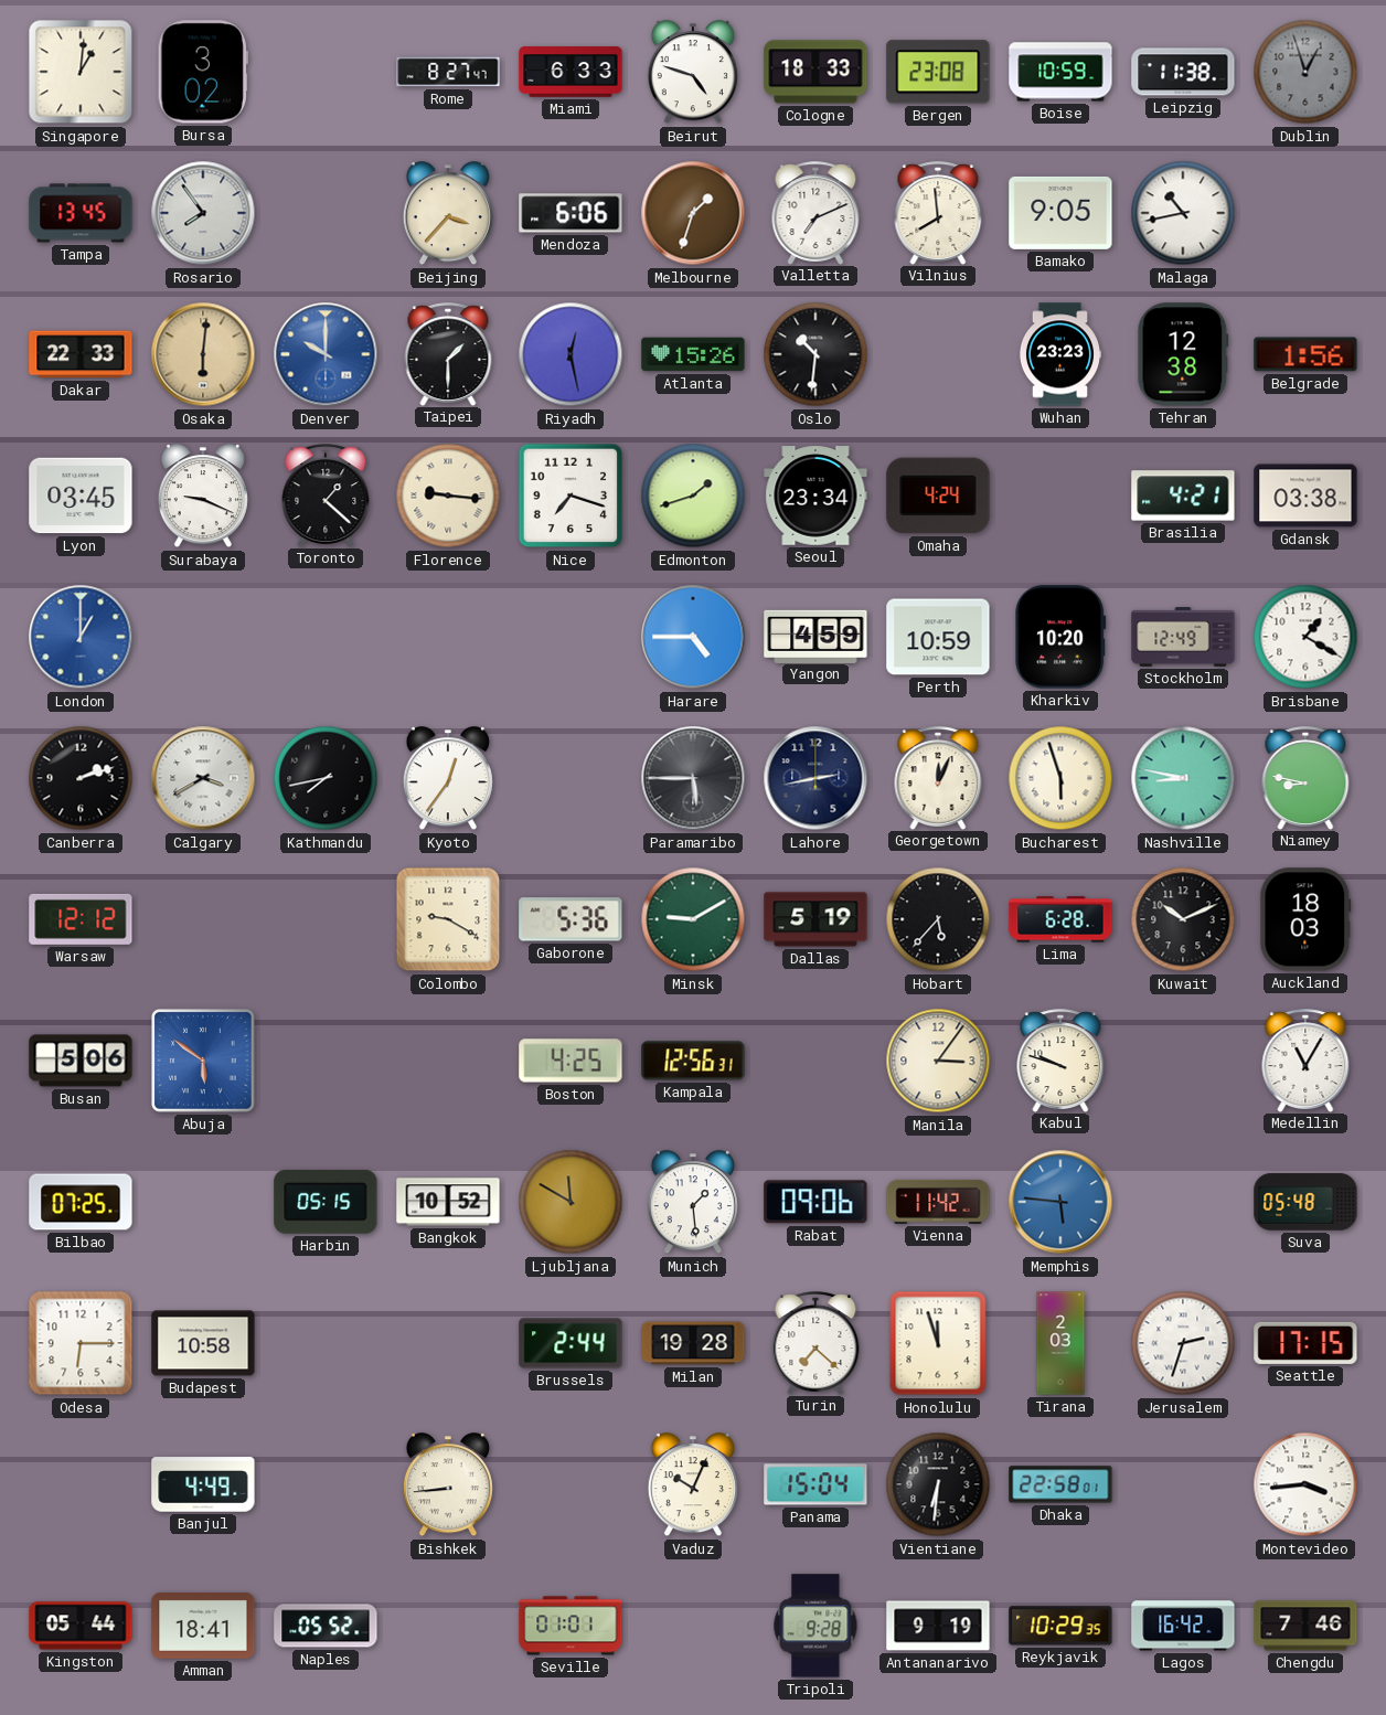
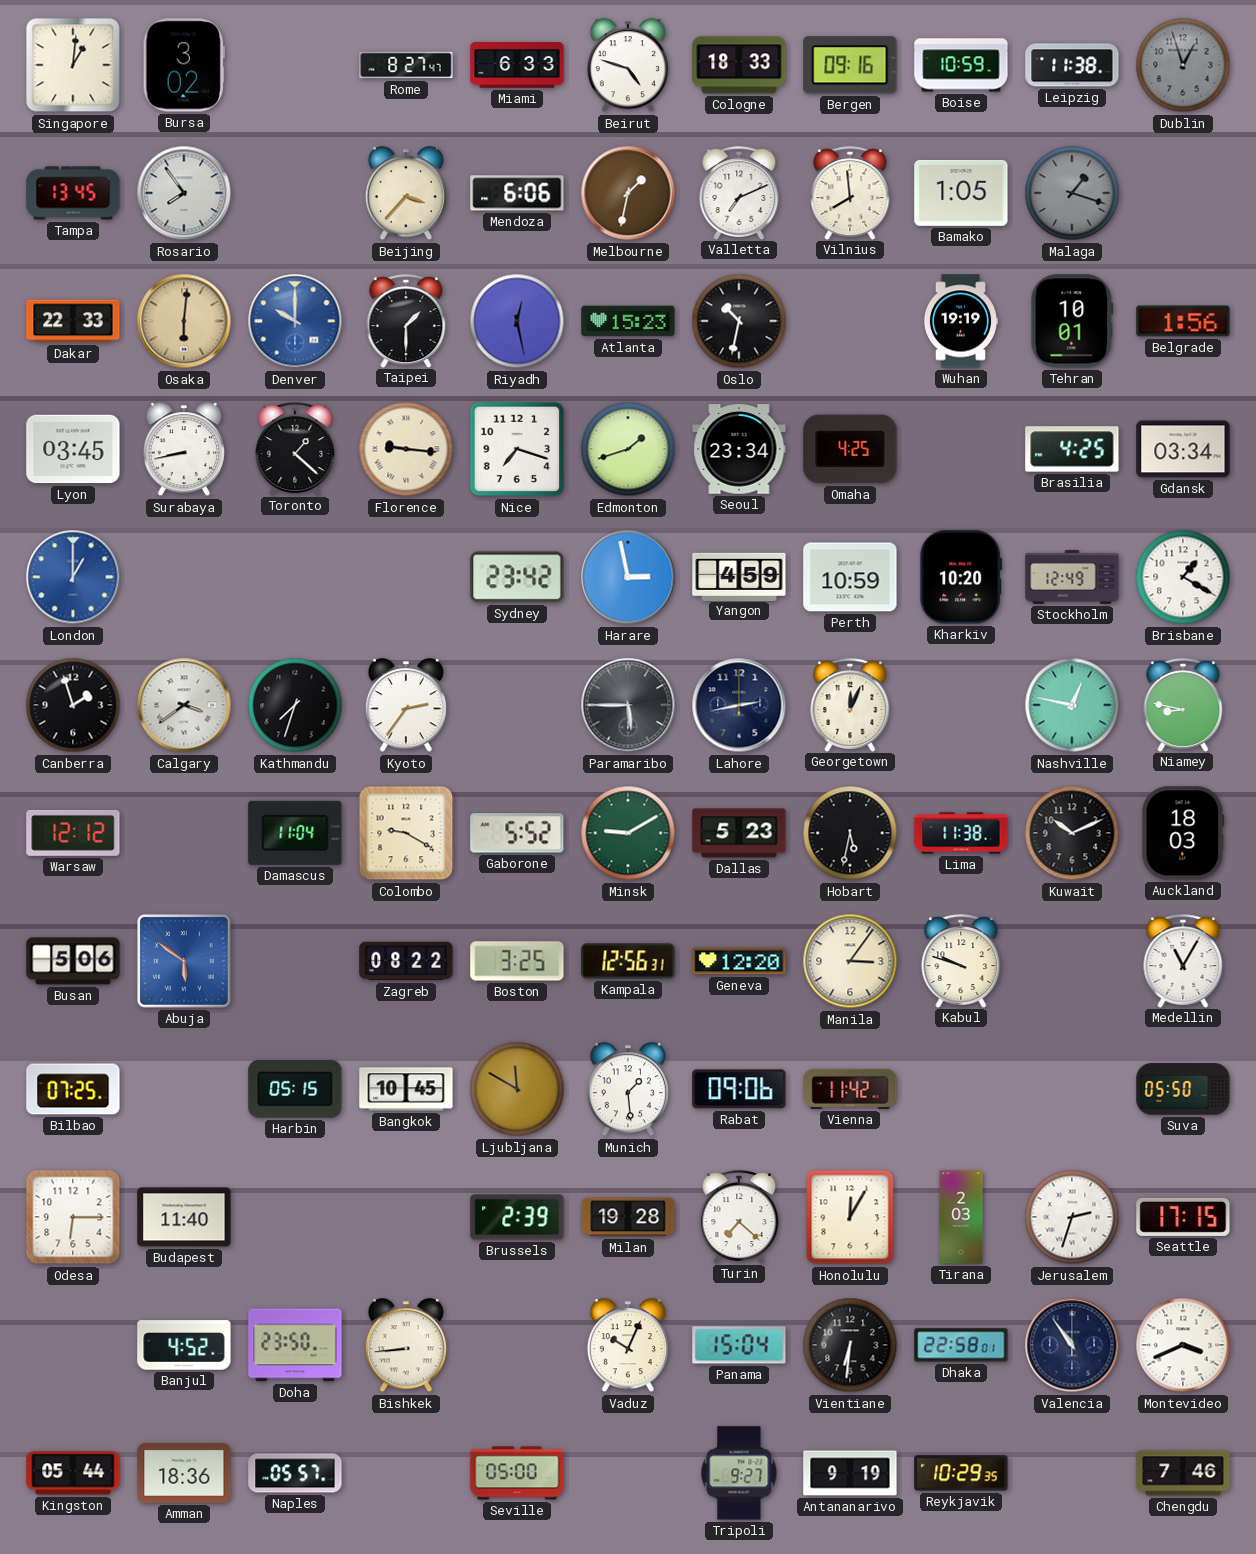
Bergen: 23:08 -> 09:16 (850, 65)
Melbourne: 1:33 -> 1:32 (628, 193)
Bamako: 9:05 -> 1:05 (961, 193)
Malaga: 10:43 -> 1:18 (1072, 193)
Malaga dial: white -> grey (1072, 193)
Atlanta: 15:26 -> 15:23 (628, 321)
Oslo: 10:31 -> 10:32 (739, 321)
Wuhan: 23:23 -> 19:19 (960, 321)
Tehran: 12:38 -> 10:01 (1072, 321)
Surabaya: 9:19 -> 8:43 (184, 450)
Omaha: 4:24 -> 4:25 (850, 449)
Brasilia: 4:21 -> 4:25 (1072, 449)
Gdansk: 03:38 -> 03:34 (1183, 449)
Sydney: none -> 23:42 (517, 577)
Harare: 4:45 -> 2:58 (628, 577)
Canberra: 2:12 -> 1:57 (73, 705)
Calgary: 3:40 -> 3:39 (184, 705)
Kathmandu: 7:43 -> 7:33 (295, 705)
Kyoto: 12:36 -> 2:36 (406, 706)
Bucharest: 5:57 -> none (1060, 778)
Nashville: 8:47 -> 12:47 (1072, 705)
Damascus: none -> 11:04 (295, 833)
Gaborone: 5:36 -> 5:52 (517, 833)
Dallas: 5:19 -> 5:23 (739, 833)
Hobart: 5:37 -> 5:32 (850, 833)
Lima: 6:28 -> 11:38 (961, 833)
Zagreb: none -> 08:22 (406, 961)
Boston: 4:25 -> 3:25 (517, 961)
Geneva: none -> 12:20 (739, 961)
Bangkok: 10:52 -> 10:45 (406, 1089)
Memphis: 5:46 -> none (1060, 1202)
Suva: 05:48 -> 05:50 (1183, 1089)
Budapest: 10:58 -> 11:40 (184, 1217)
Brussels: 2:44 -> 2:39 (517, 1217)
Honolulu: 11:57 -> 12:05 (850, 1217)
Banjul: 4:49 -> 4:52 (184, 1345)
Doha: none -> 23:50 (295, 1345)
Valencia: none -> 10:54 (1072, 1345)
Montevideo: 3:44 -> 3:41 (1183, 1345)
Amman: 18:41 -> 18:36 (184, 1473)
Naples: 05:52 -> 05:57 (295, 1473)
Seville: 01:01 -> 05:00 (517, 1473)
Tripoli: 9:28 -> 9:27 (739, 1473)
Lagos: 16:42 -> none (1183, 1626)
